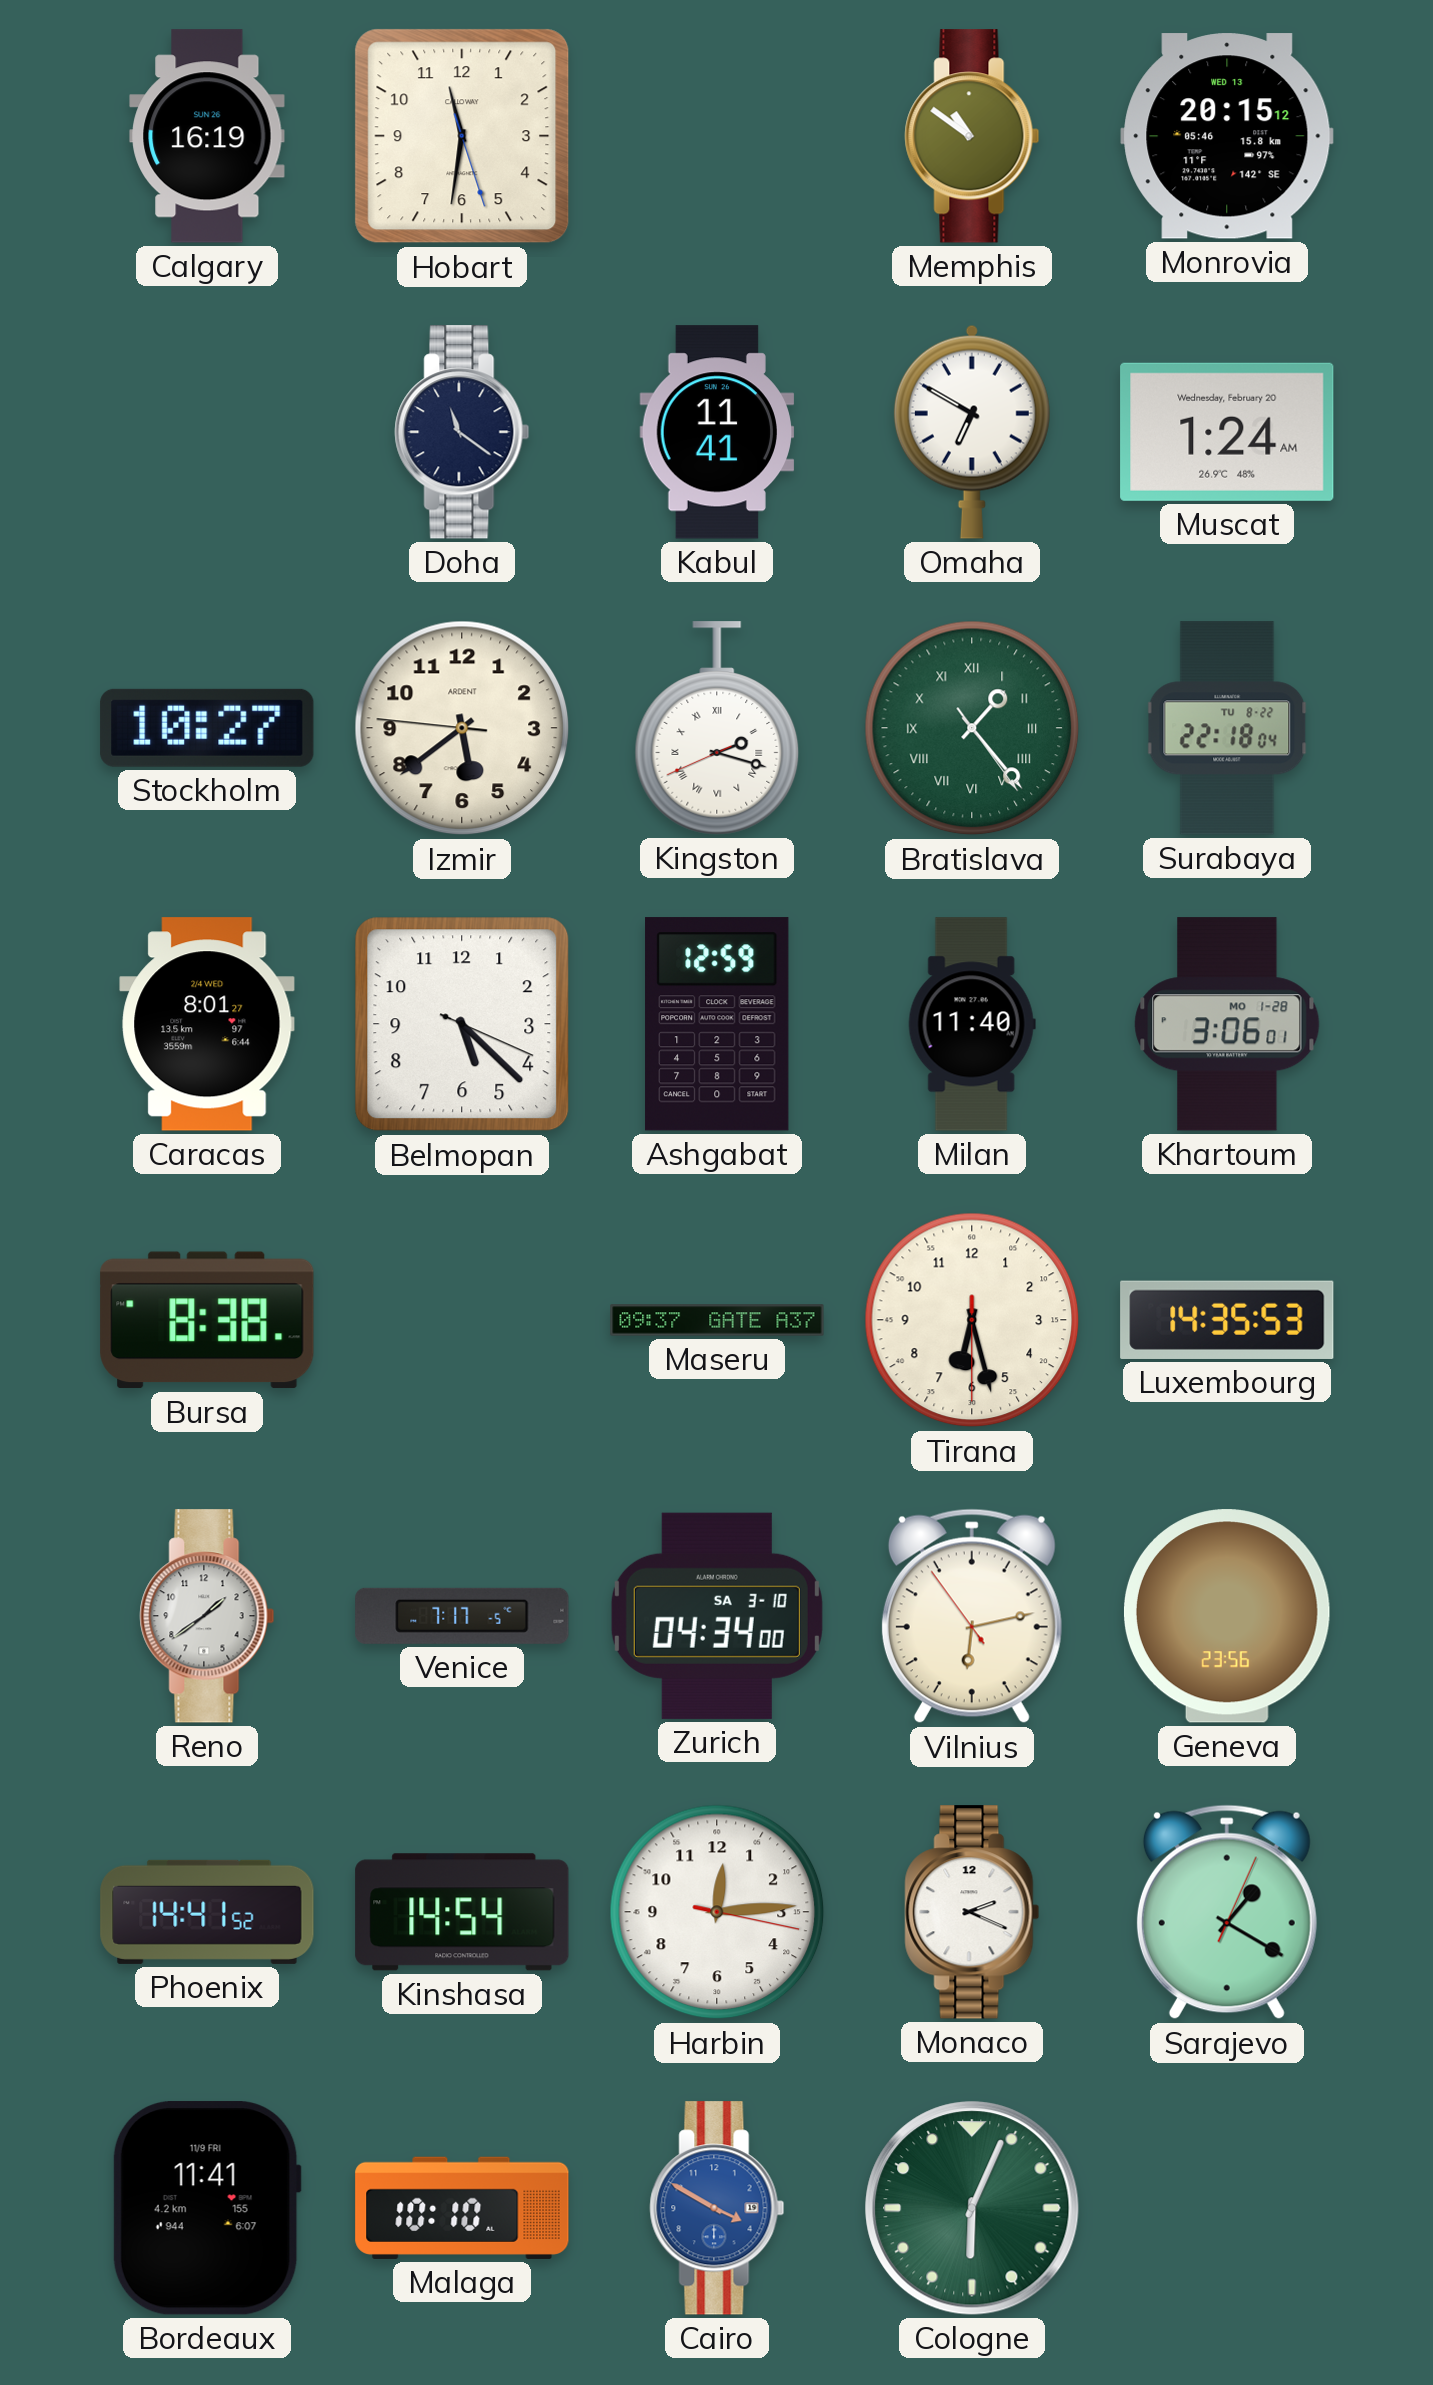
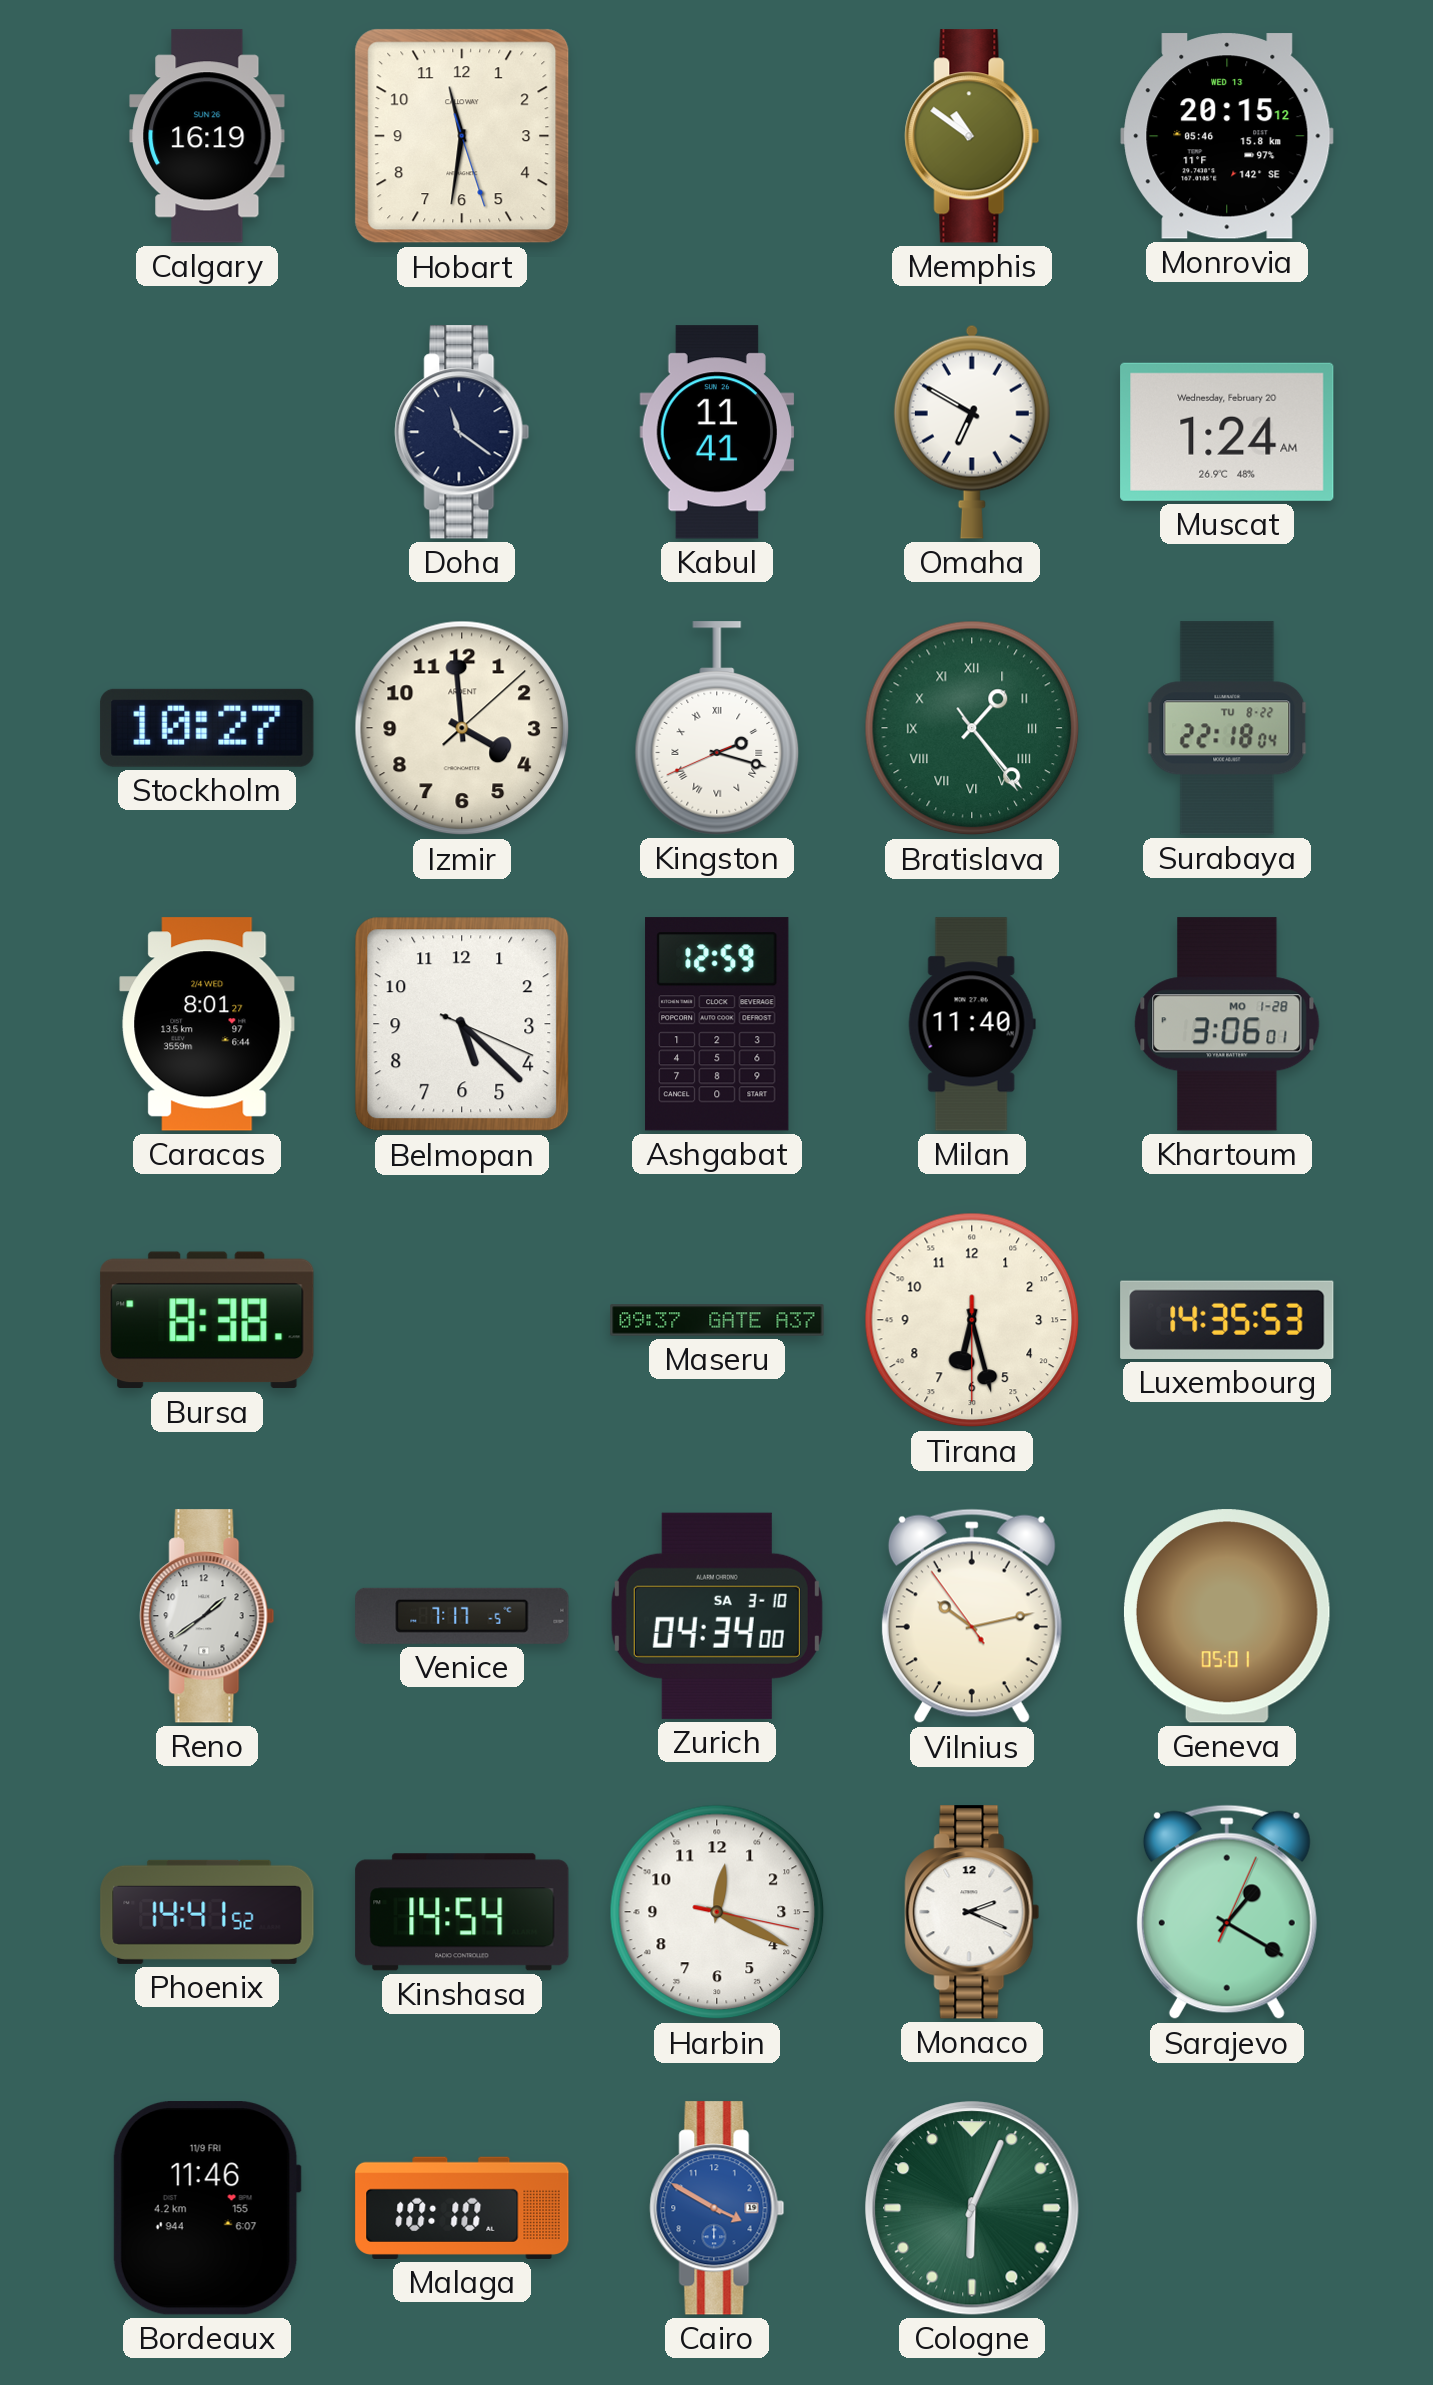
Izmir: 5:38 -> 3:59 (462, 728)
Vilnius: 6:12 -> 10:12 (972, 1616)
Geneva: 23:56 -> 05:01 (1227, 1616)
Harbin: 12:14 -> 12:19 (717, 1912)
Bordeaux: 11:41 -> 11:46 (207, 2208)
